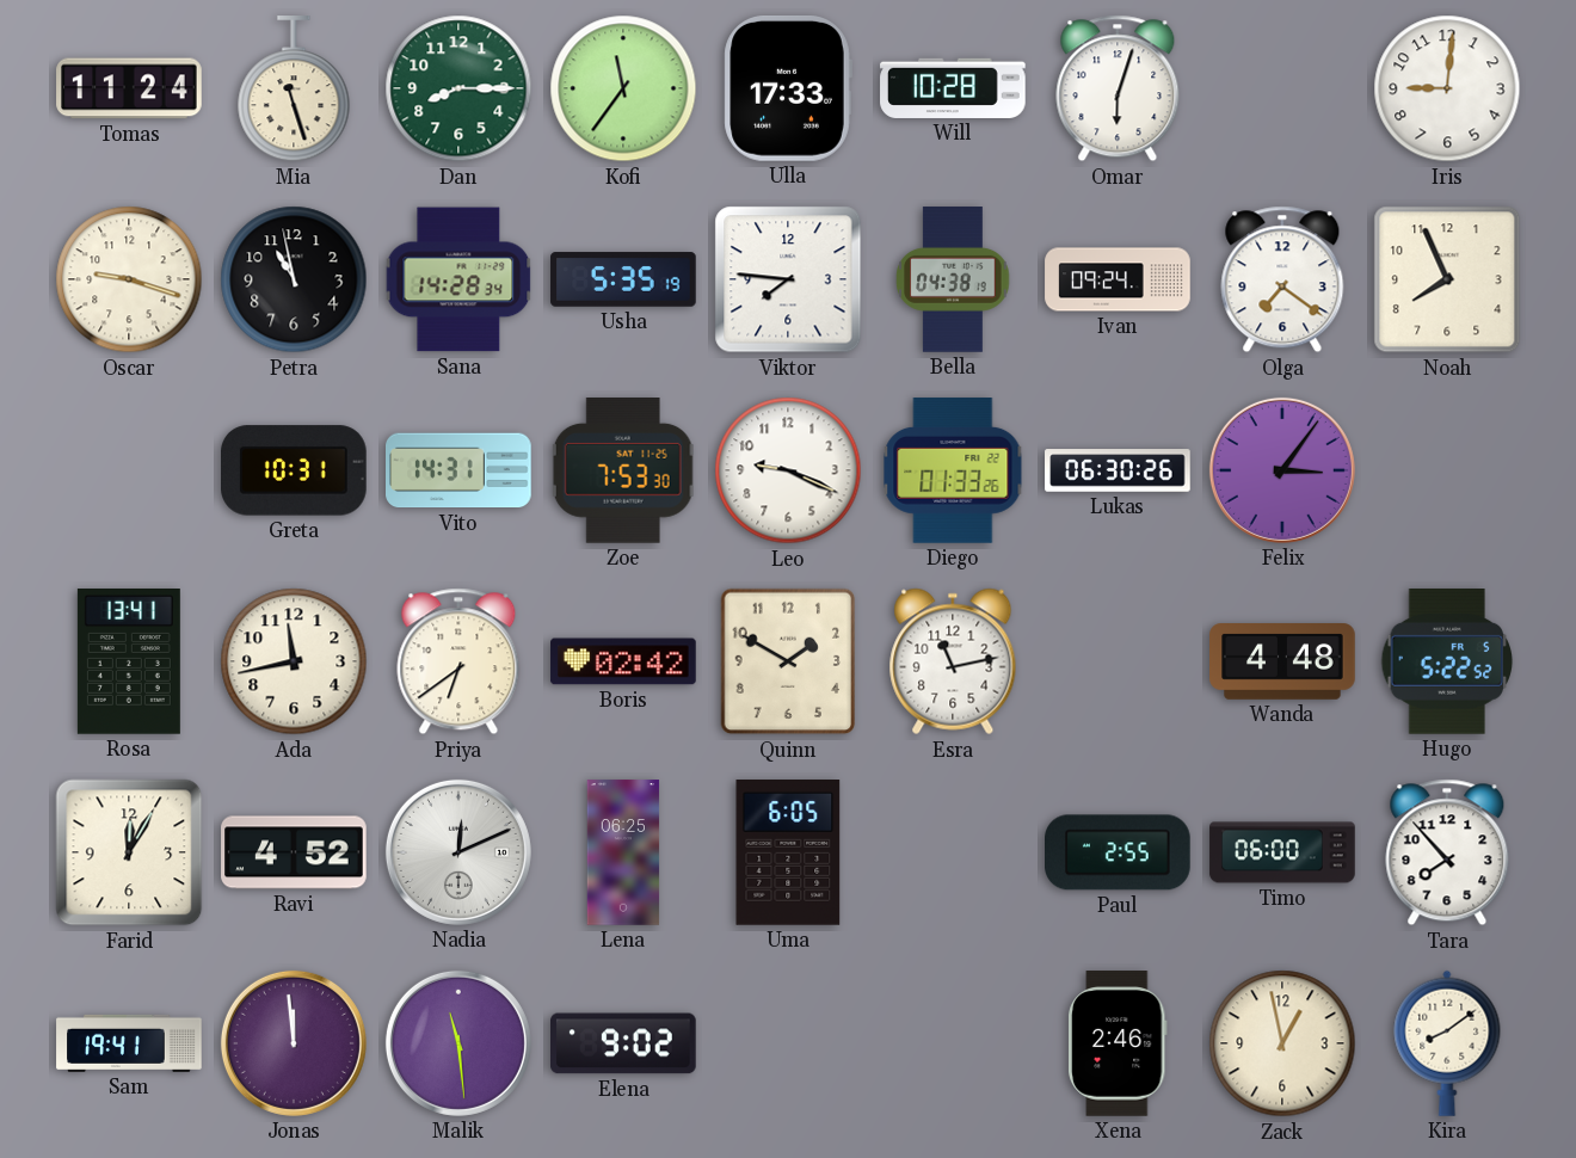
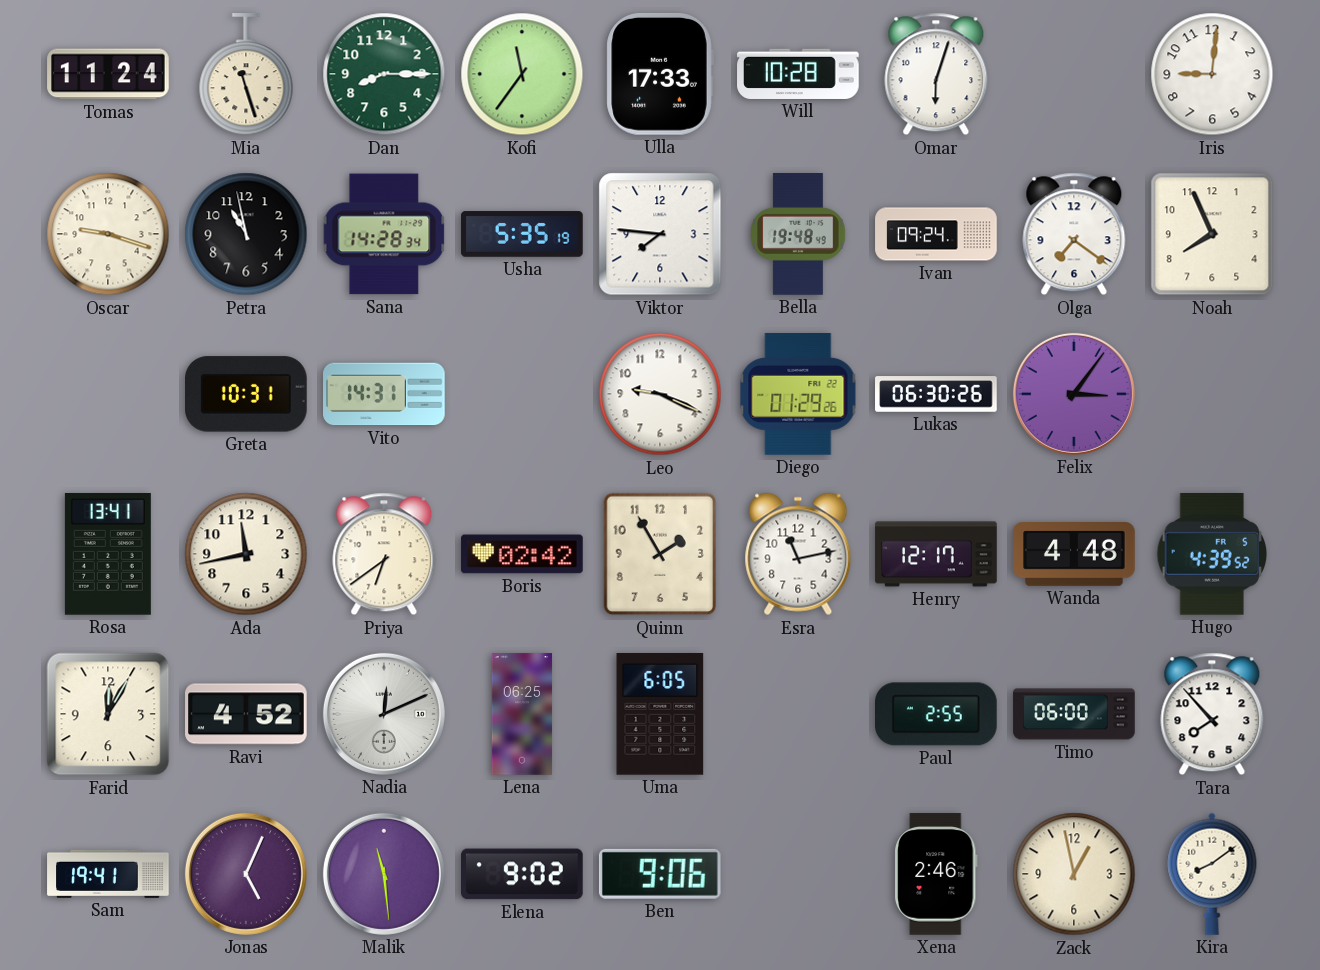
Bella: 04:38 -> 19:48 (798, 234)
Zoe: 7:53 -> none (623, 472)
Diego: 01:33 -> 01:29 (798, 394)
Quinn: 1:50 -> 1:55 (660, 554)
Henry: none -> 12:17 (936, 554)
Hugo: 5:22 -> 4:39 (1211, 555)
Jonas: 11:59 -> 5:04 (246, 874)
Ben: none -> 9:06 (660, 874)
